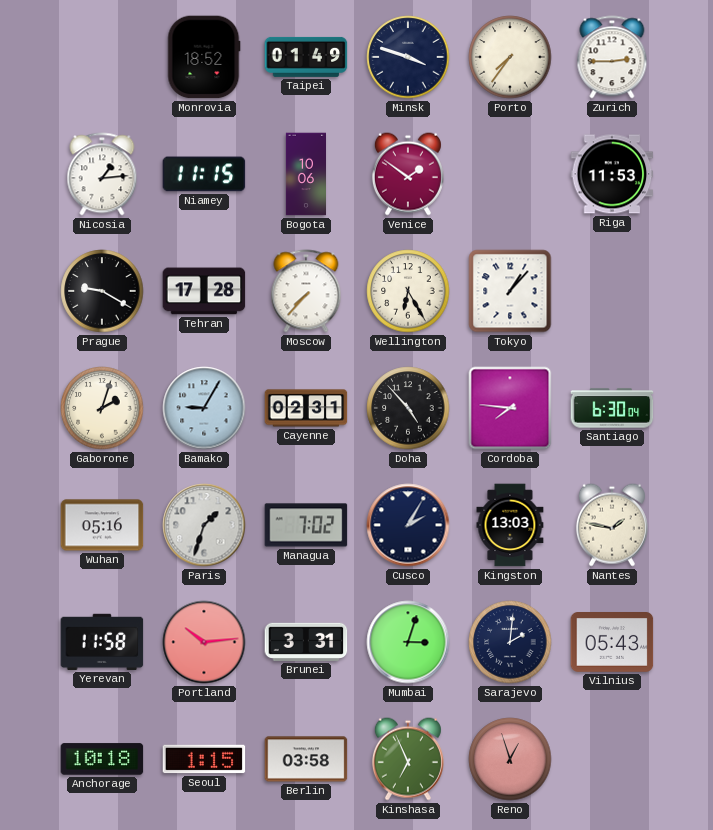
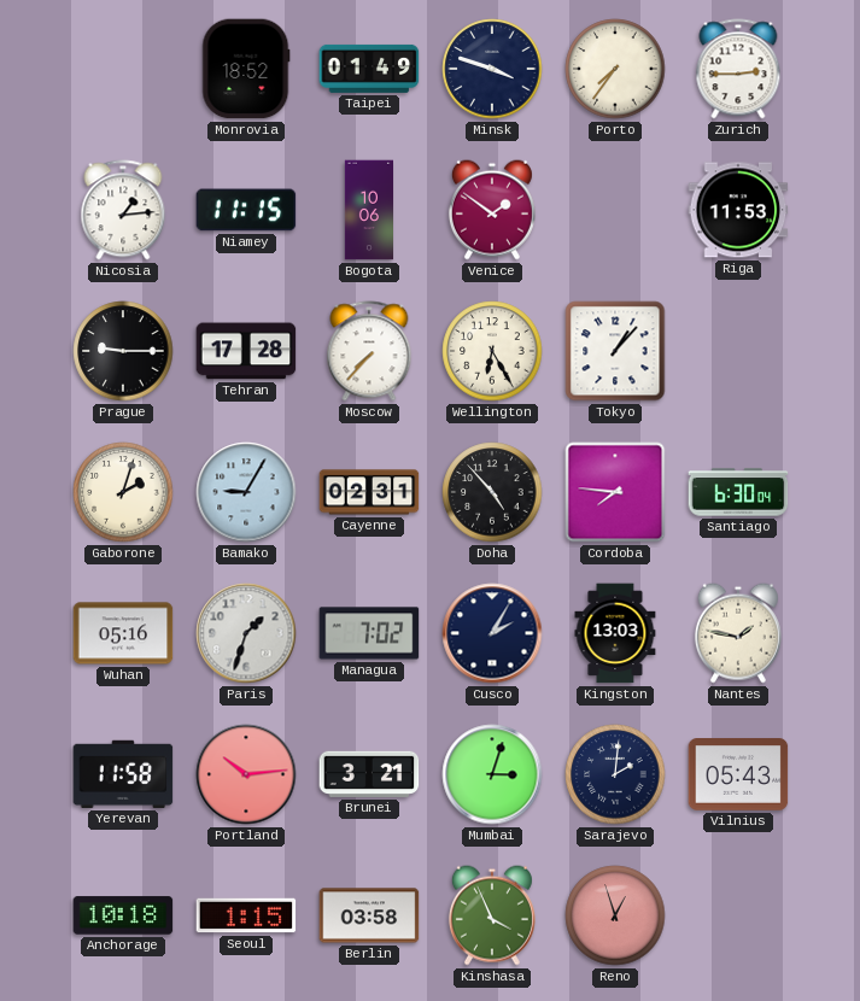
Prague: 9:20 -> 9:15 (123, 351)
Brunei: 3:31 -> 3:21 (369, 774)
Kinshasa: 6:56 -> 3:56 (492, 915)
